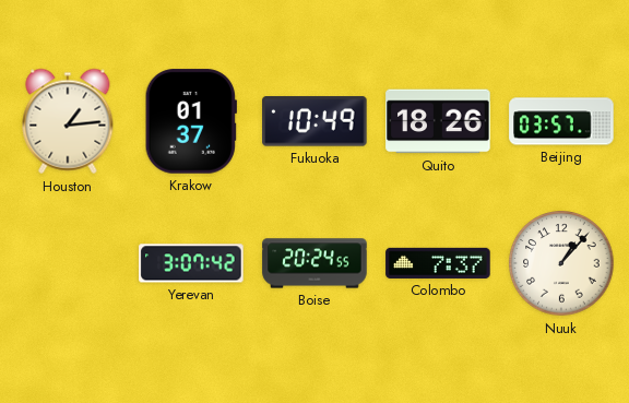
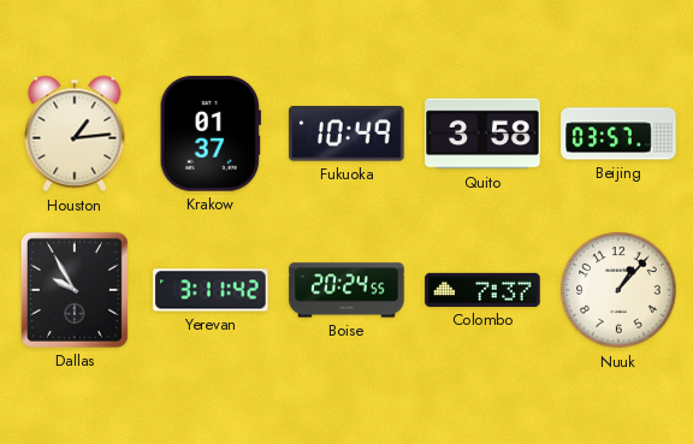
Quito: 18:26 -> 3:58 (482, 134)
Dallas: none -> 9:55 (75, 290)
Yerevan: 3:07 -> 3:11 (211, 290)
